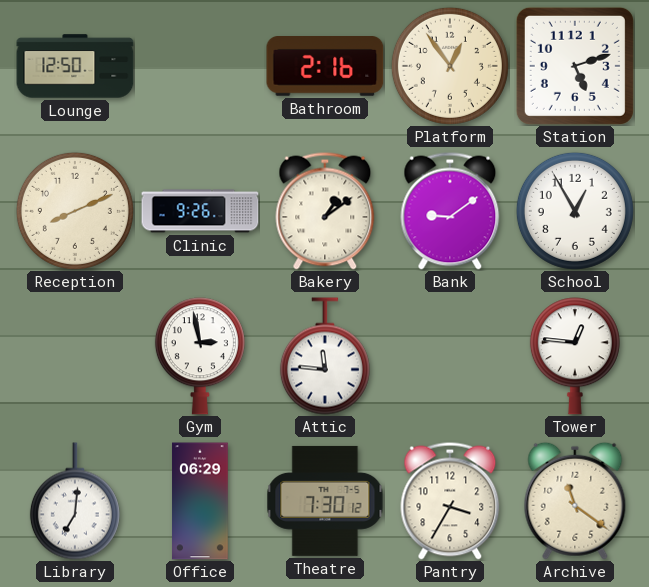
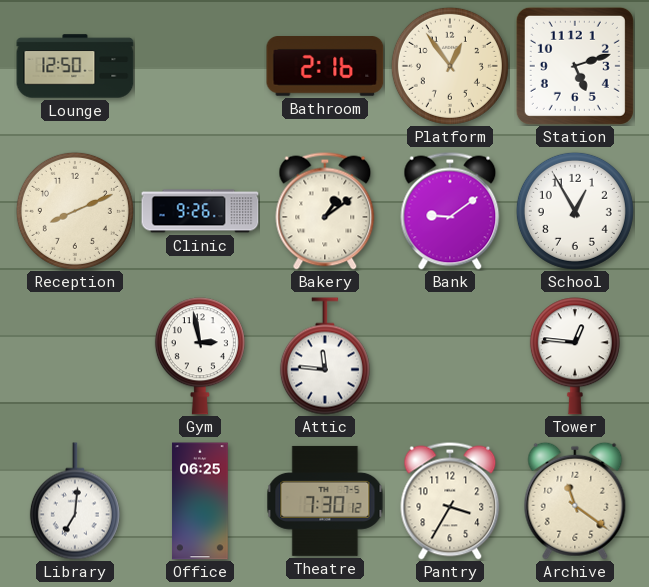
Office: 06:29 -> 06:25 (200, 501)
